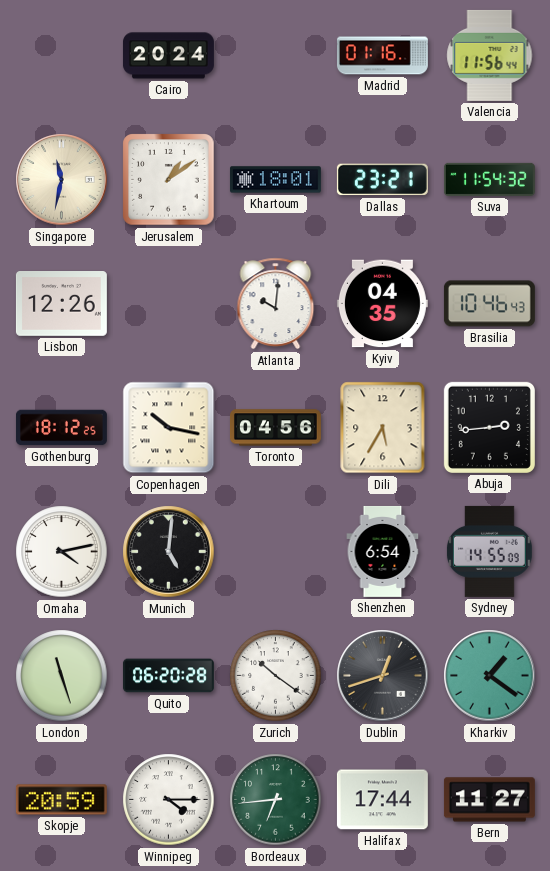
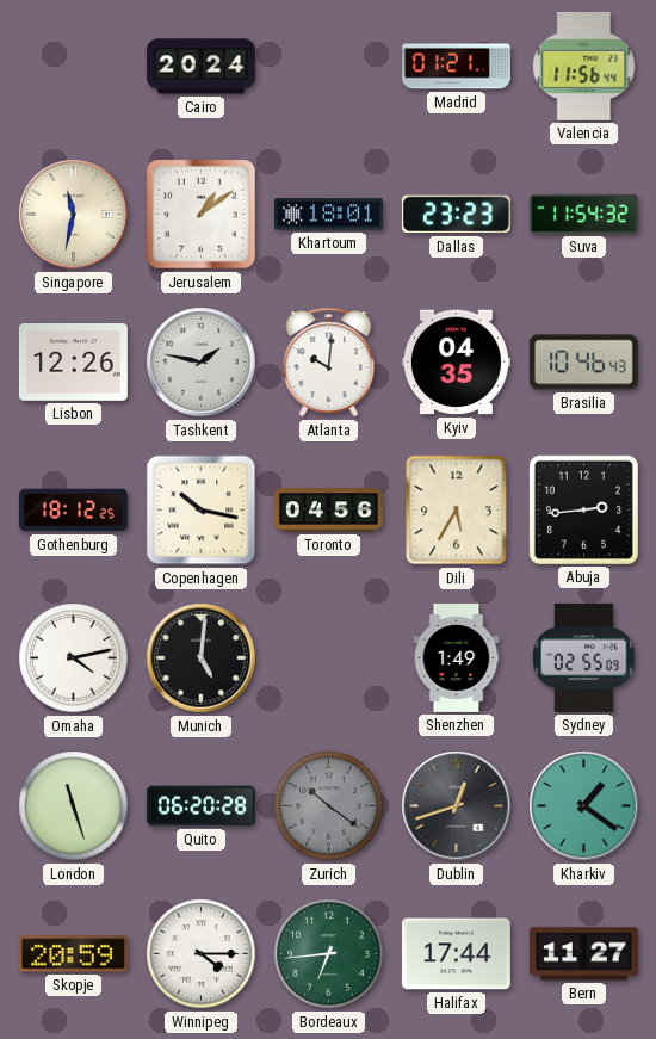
Madrid: 01:16 -> 01:21 (456, 67)
Dallas: 23:21 -> 23:23 (456, 215)
Tashkent: none -> 1:47 (202, 363)
Shenzhen: 6:54 -> 1:49 (457, 657)
Sydney: 14:55 -> 02:55 (583, 657)
Zurich dial: white -> grey (329, 806)
